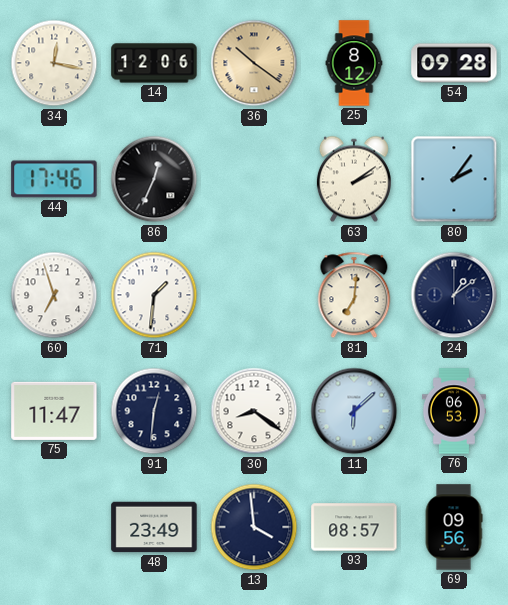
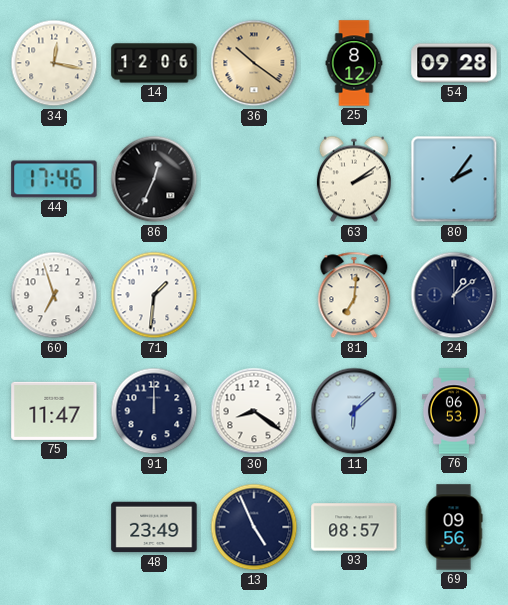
91: 12:31 -> 12:00 (154, 411)
13: 3:59 -> 4:56 (254, 527)
